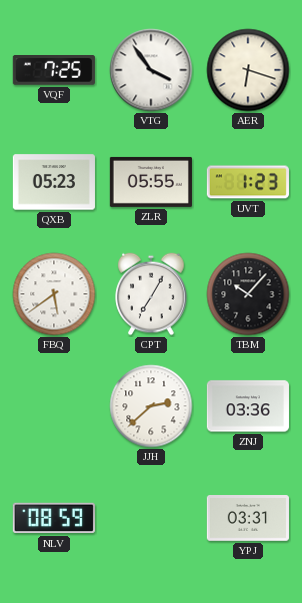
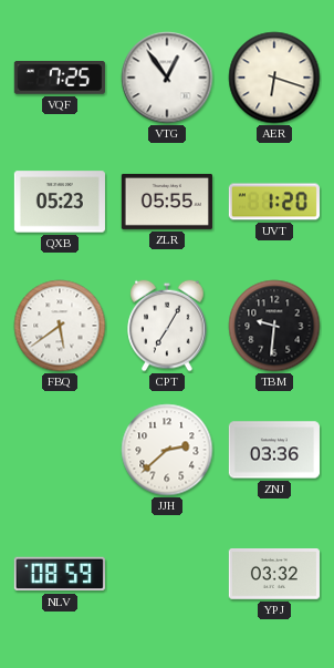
VTG: 3:54 -> 12:54 (167, 78)
UVT: 1:23 -> 1:20 (274, 202)
TBM: 10:07 -> 9:31 (274, 326)
YPJ: 03:31 -> 03:32 (274, 575)
